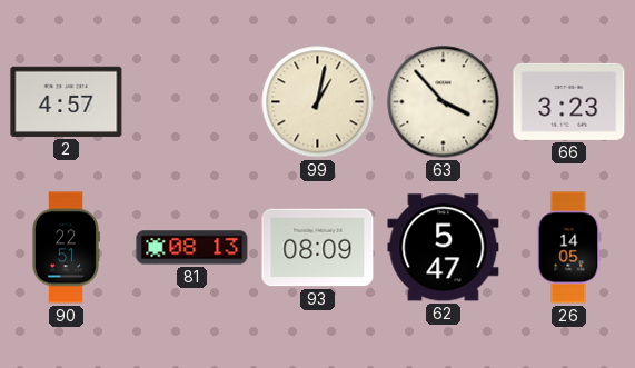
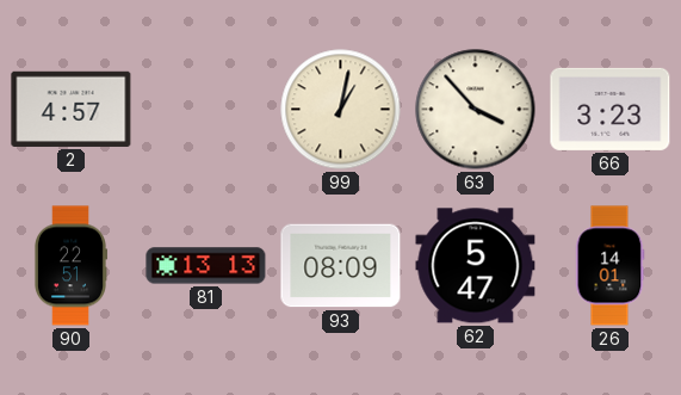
81: 08:13 -> 13:13 (206, 266)
26: 14:05 -> 14:01 (609, 266)
